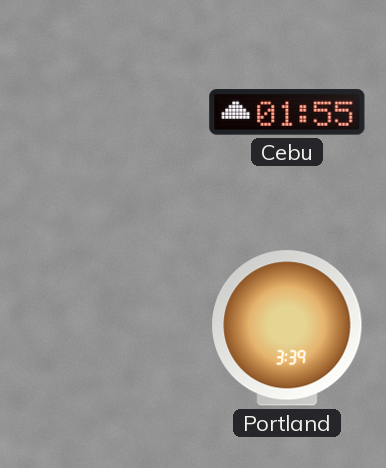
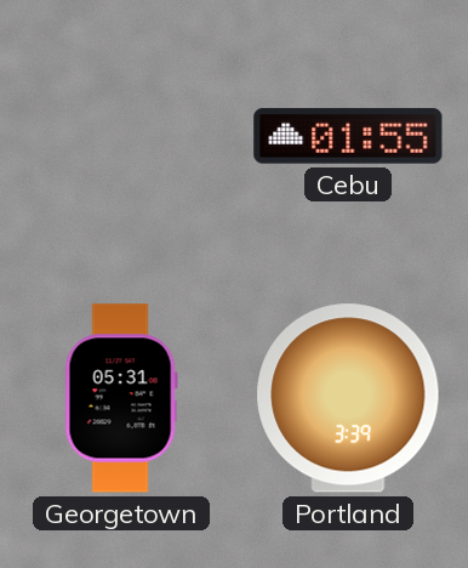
Georgetown: none -> 05:31 (121, 398)
